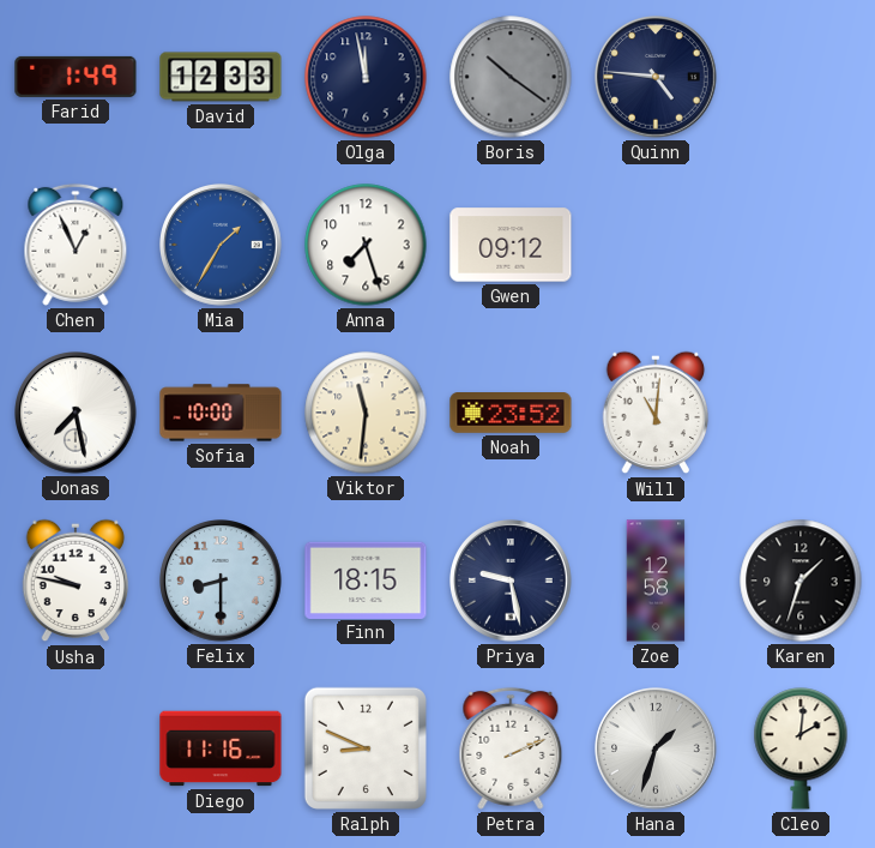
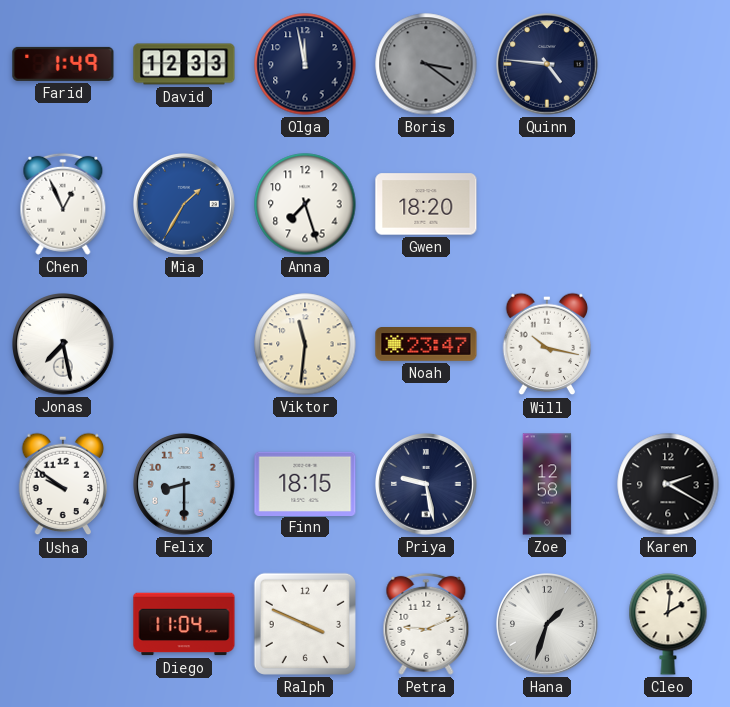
Boris: 10:21 -> 3:21 (426, 64)
Gwen: 09:12 -> 18:20 (426, 204)
Sofia: 10:00 -> none (221, 413)
Noah: 23:52 -> 23:47 (426, 345)
Will: 11:01 -> 10:17 (547, 344)
Usha: 9:47 -> 9:51 (63, 484)
Karen: 1:33 -> 2:20 (668, 484)
Diego: 11:16 -> 11:04 (184, 624)
Ralph: 8:49 -> 3:49 (305, 624)
Petra: 2:11 -> 9:11 (426, 624)
